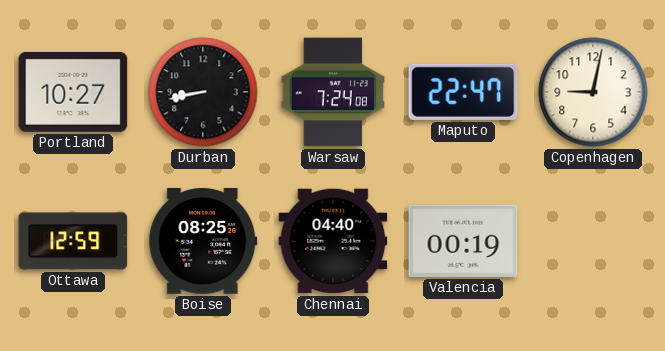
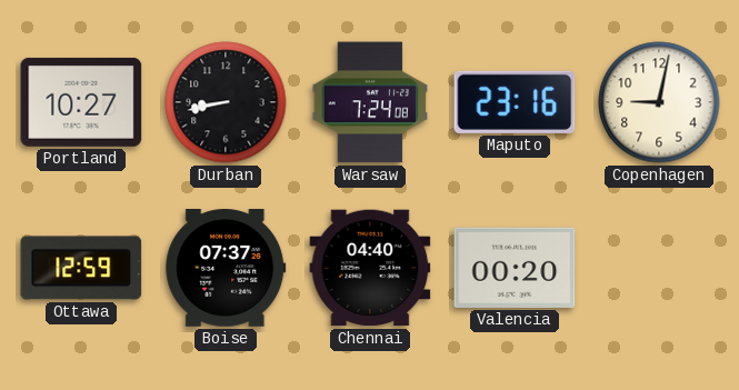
Maputo: 22:47 -> 23:16 (515, 102)
Boise: 08:25 -> 07:37 (226, 269)
Valencia: 00:19 -> 00:20 (515, 268)
